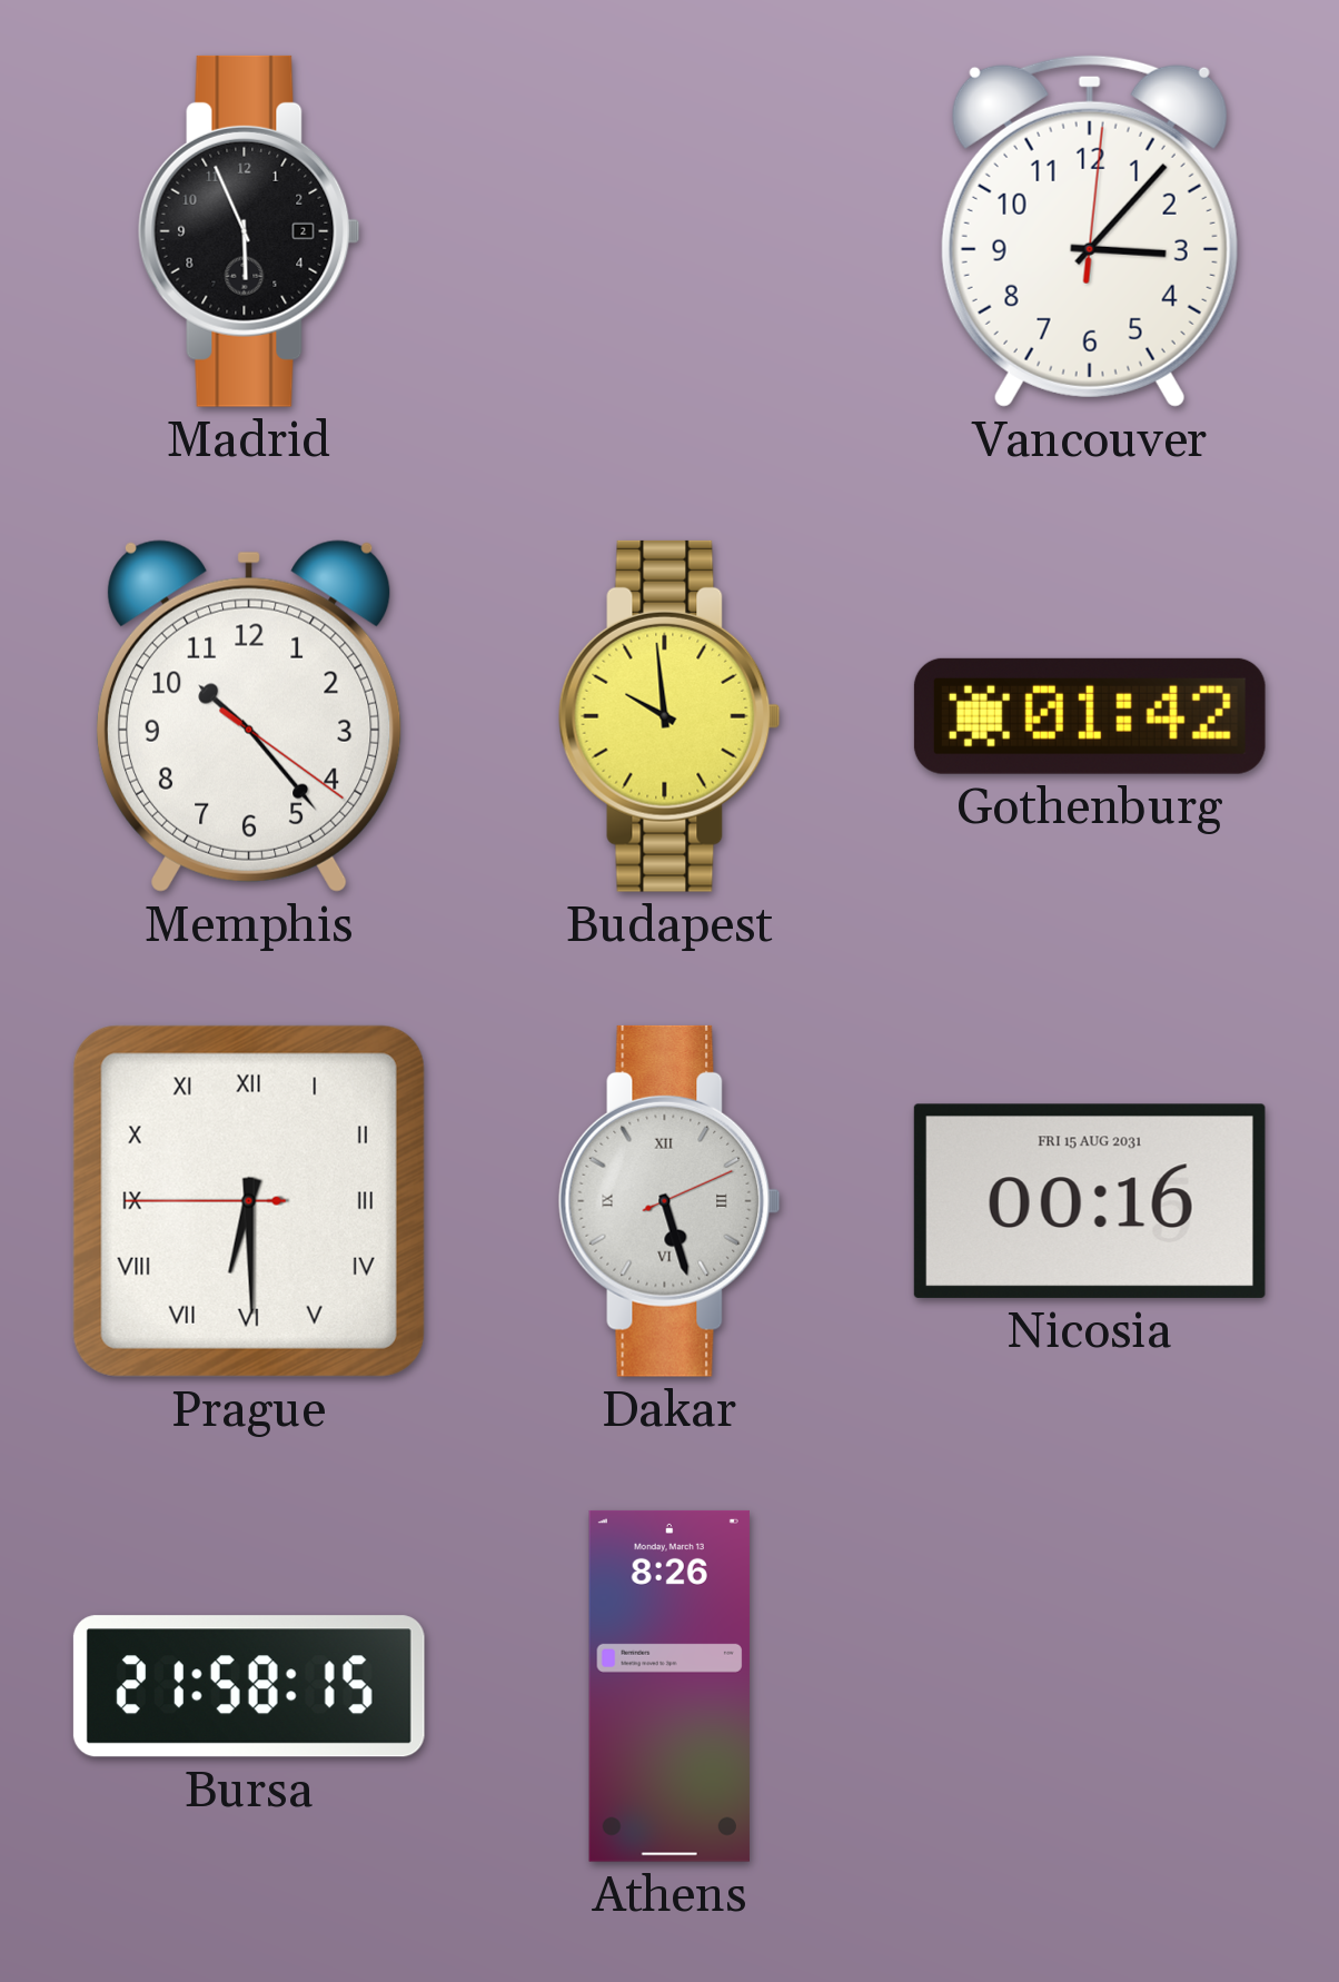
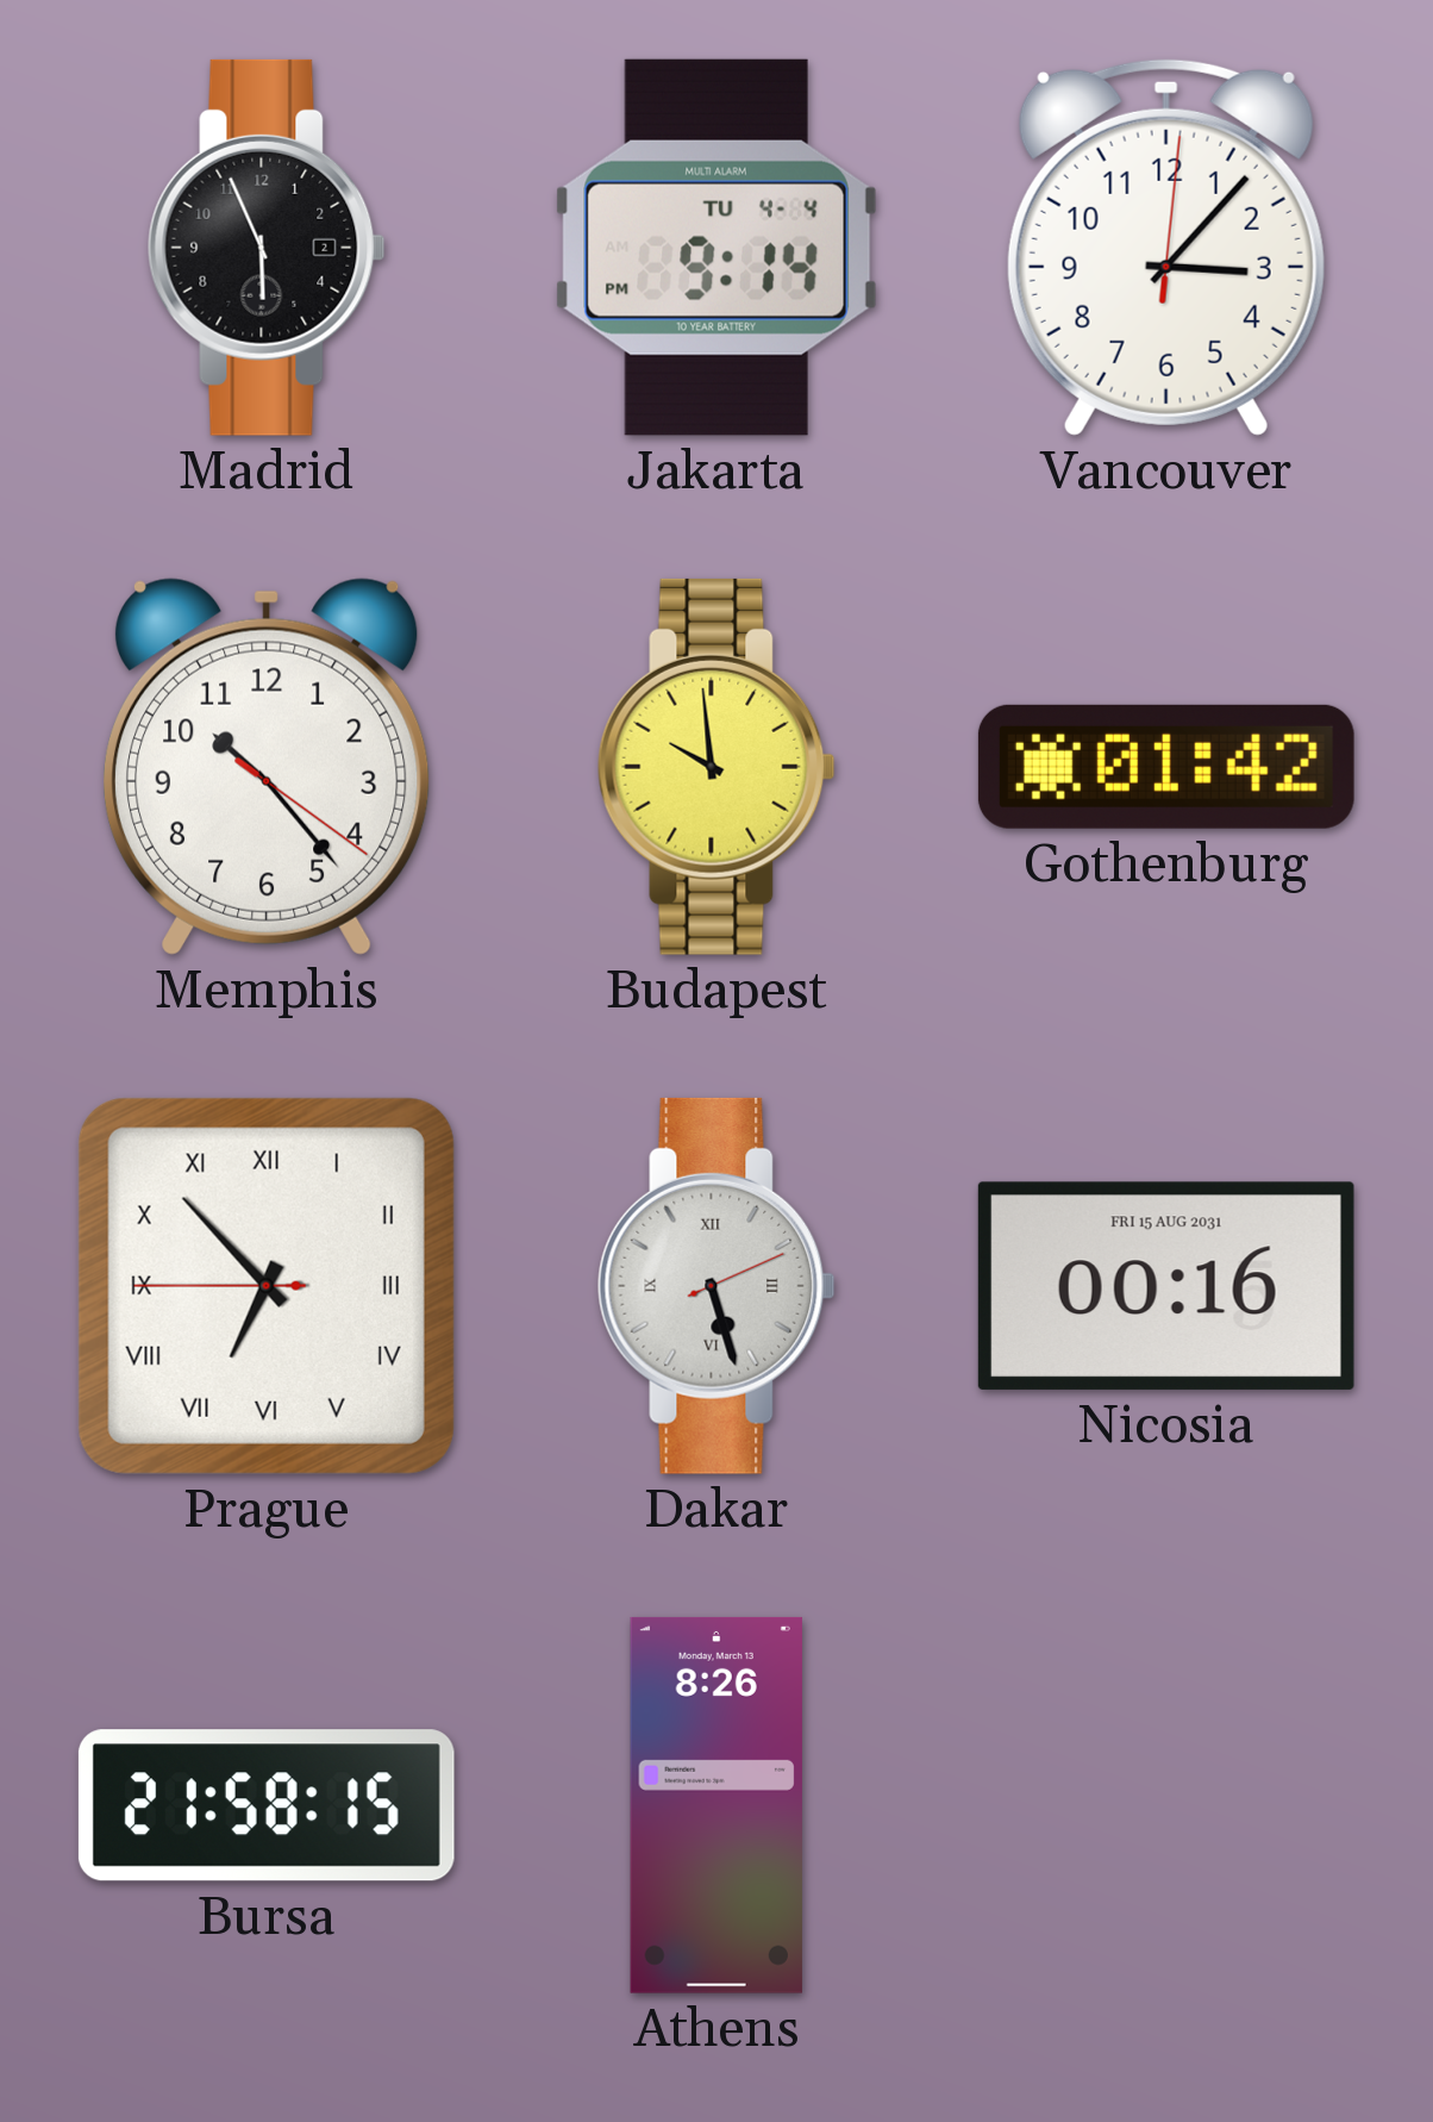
Jakarta: none -> 9:14 (716, 248)
Prague: 6:29 -> 6:52 (267, 1286)
